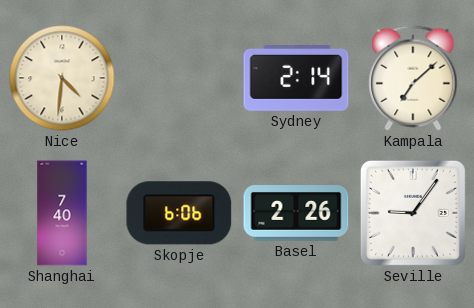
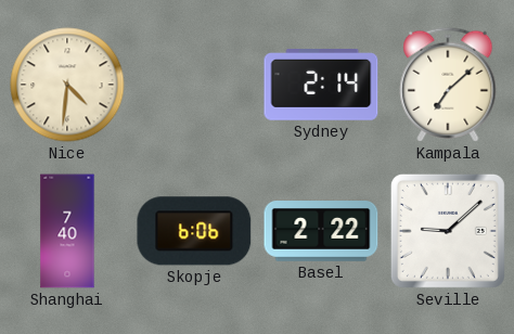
Basel: 2:26 -> 2:22 (321, 232)
Seville: 9:06 -> 9:08 (448, 231)
